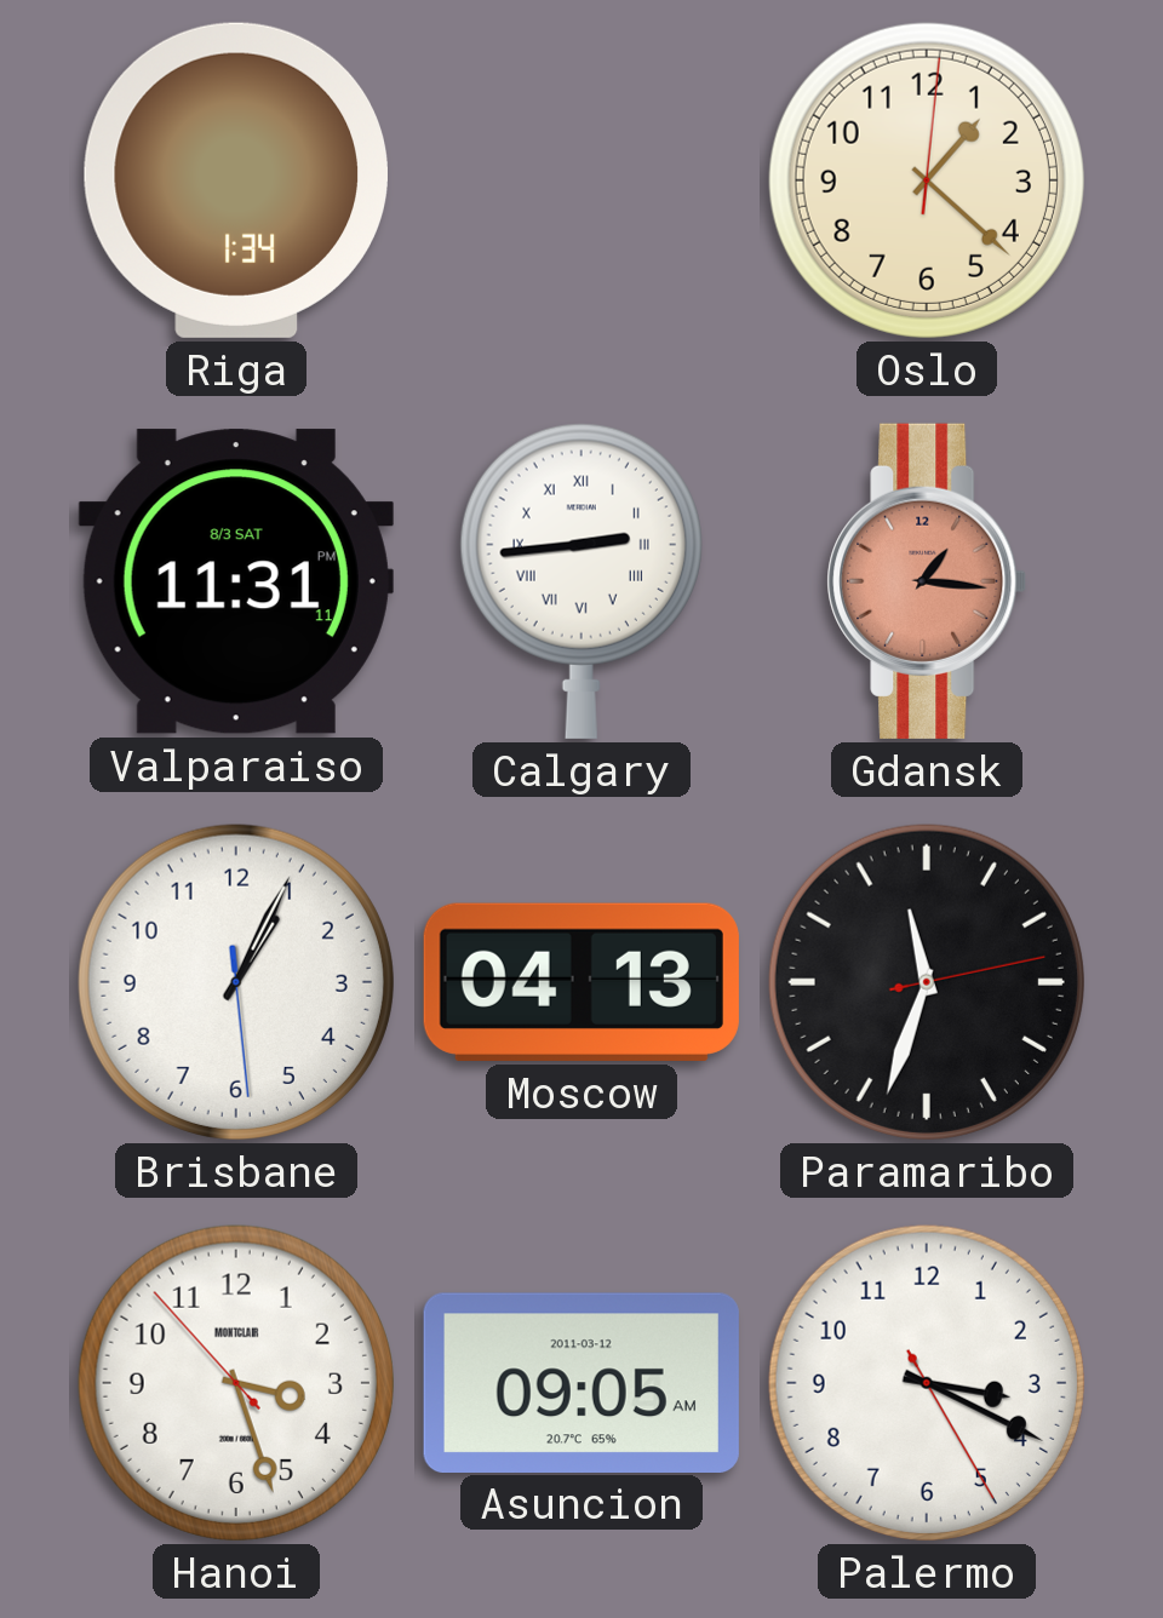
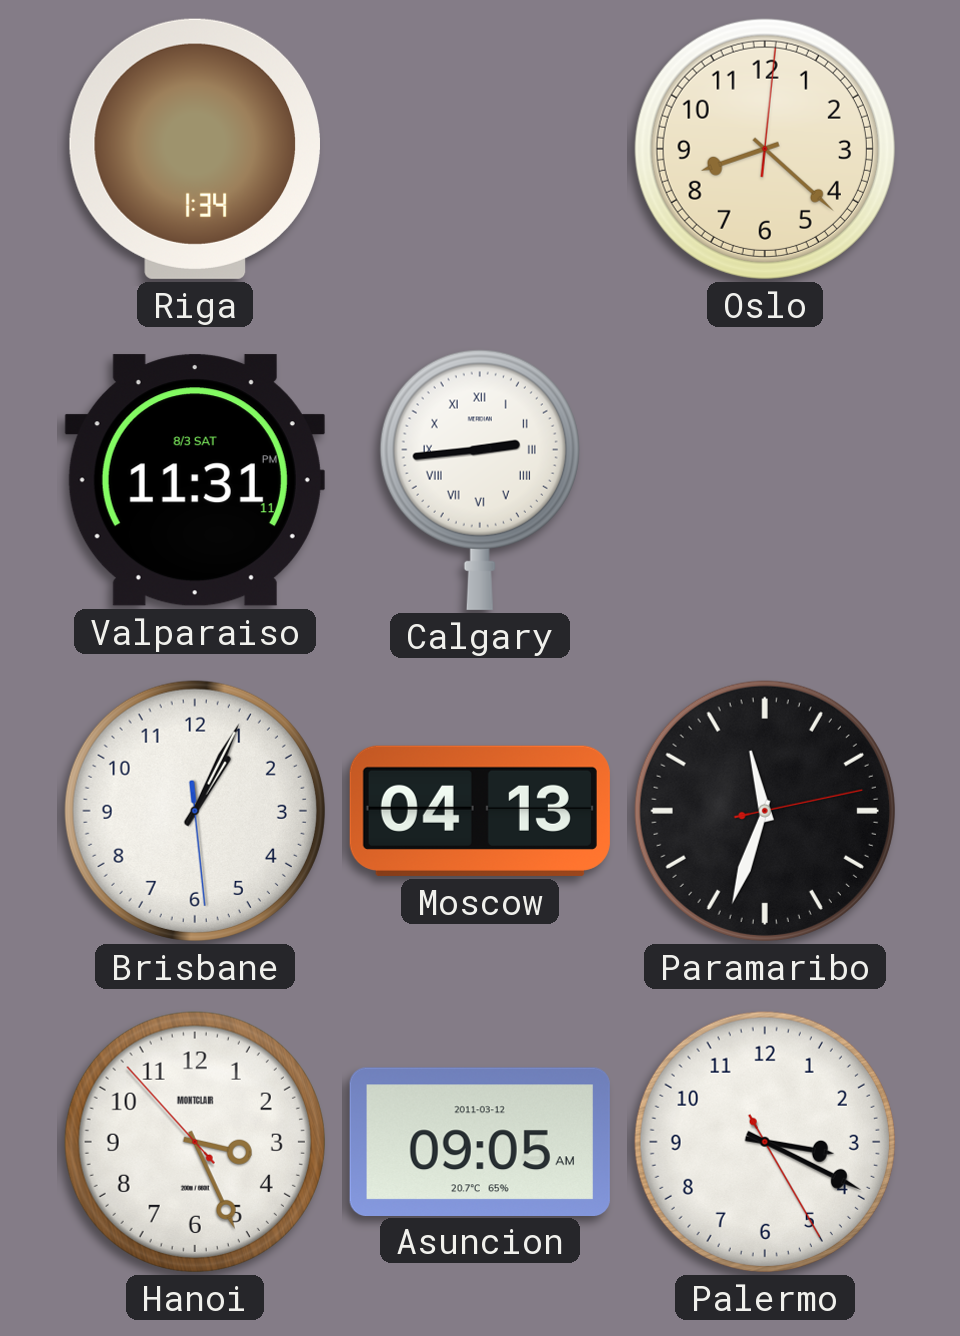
Oslo: 1:22 -> 8:22 (765, 149)
Gdansk: 1:16 -> none (927, 581)
Hanoi: 3:26 -> 3:25 (195, 1142)
